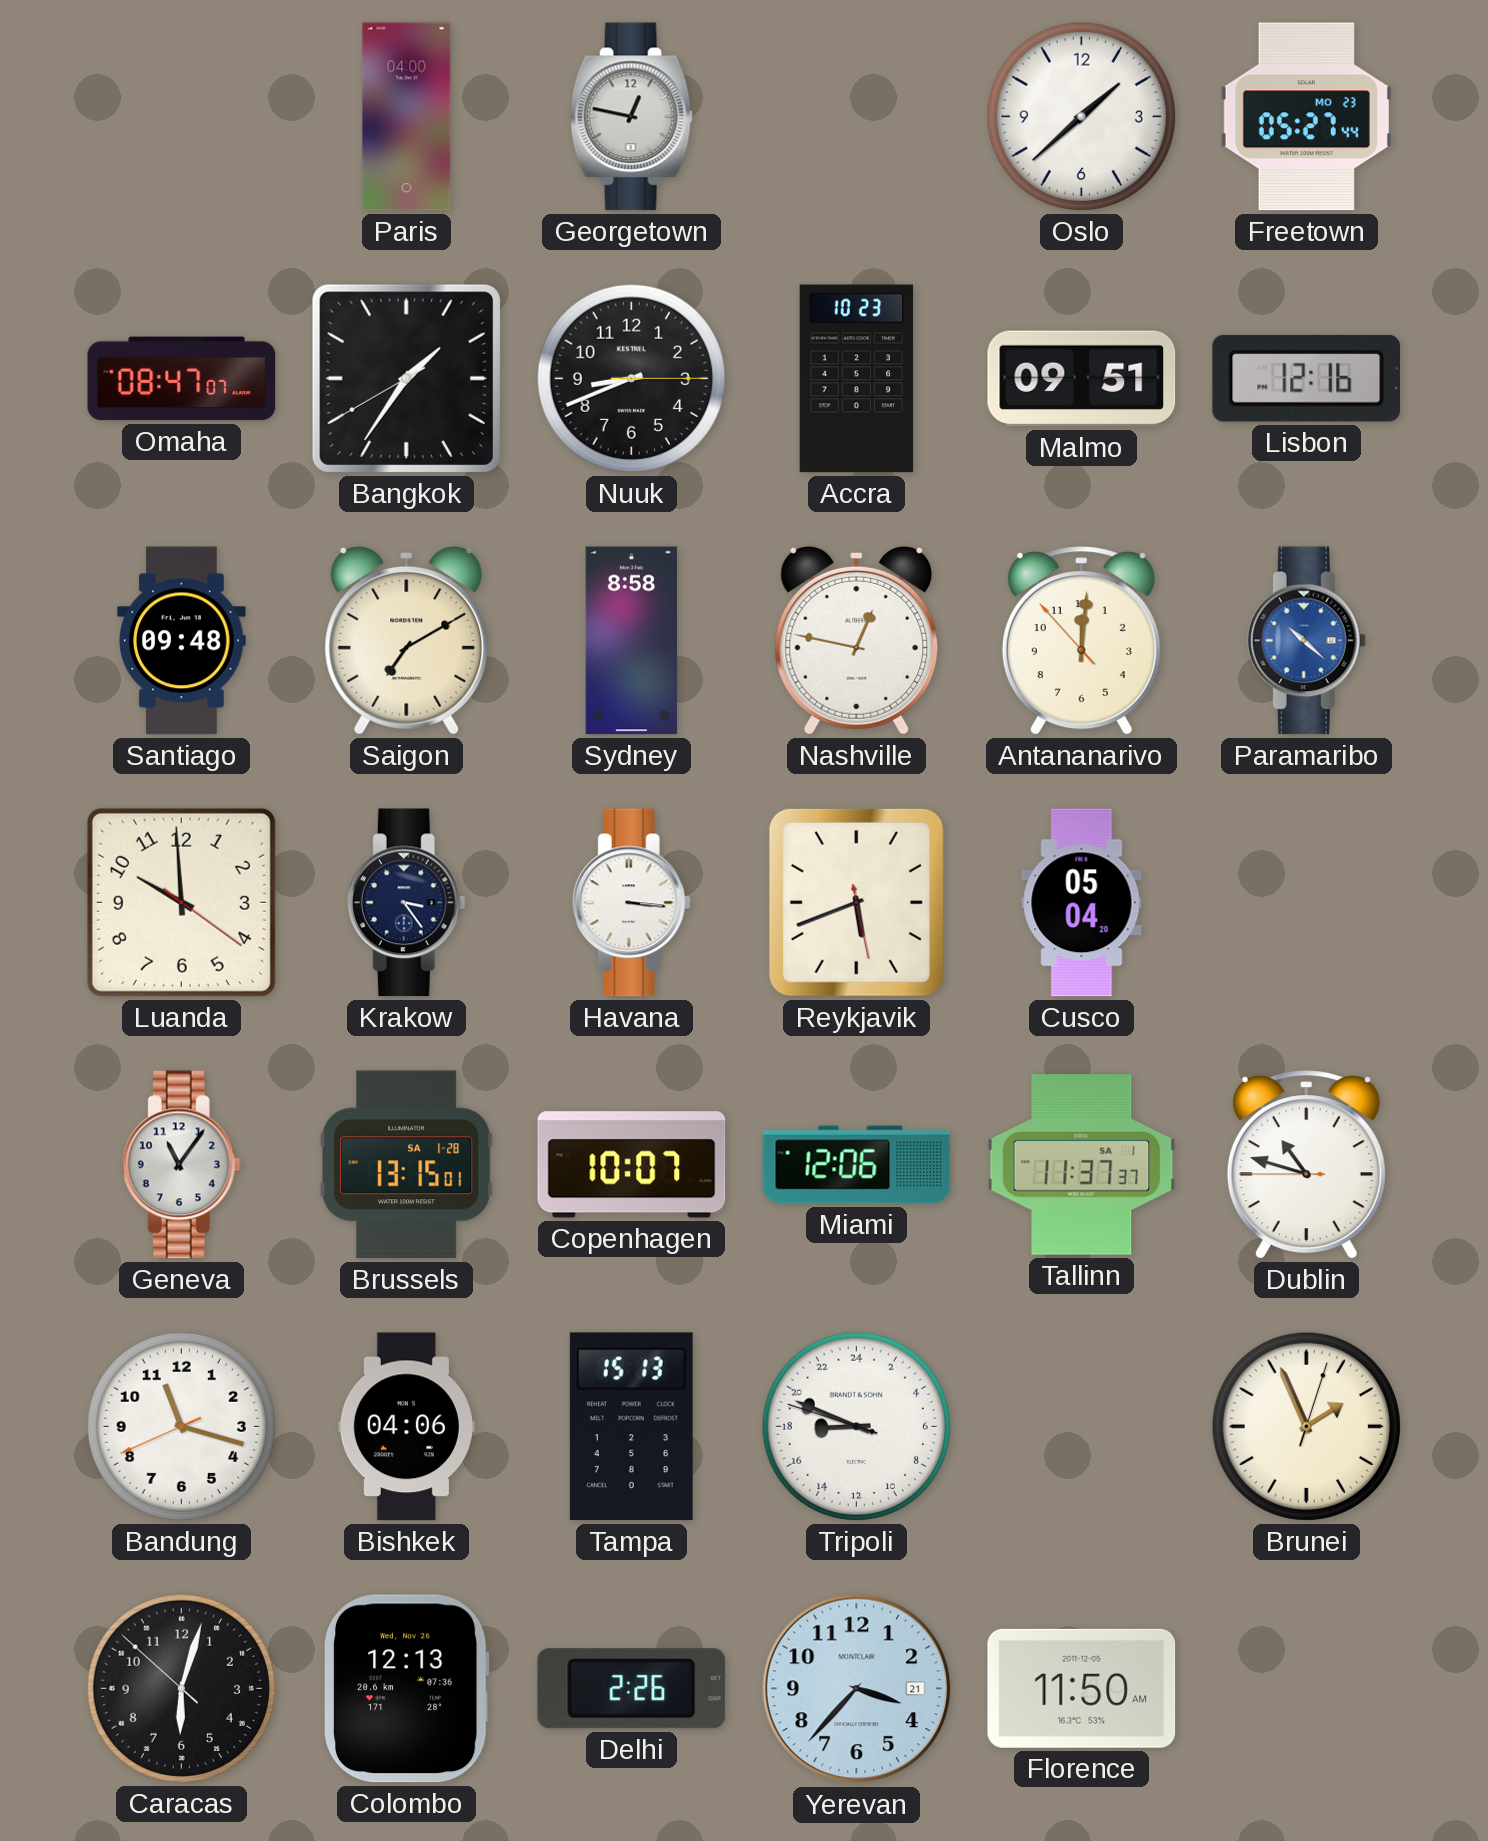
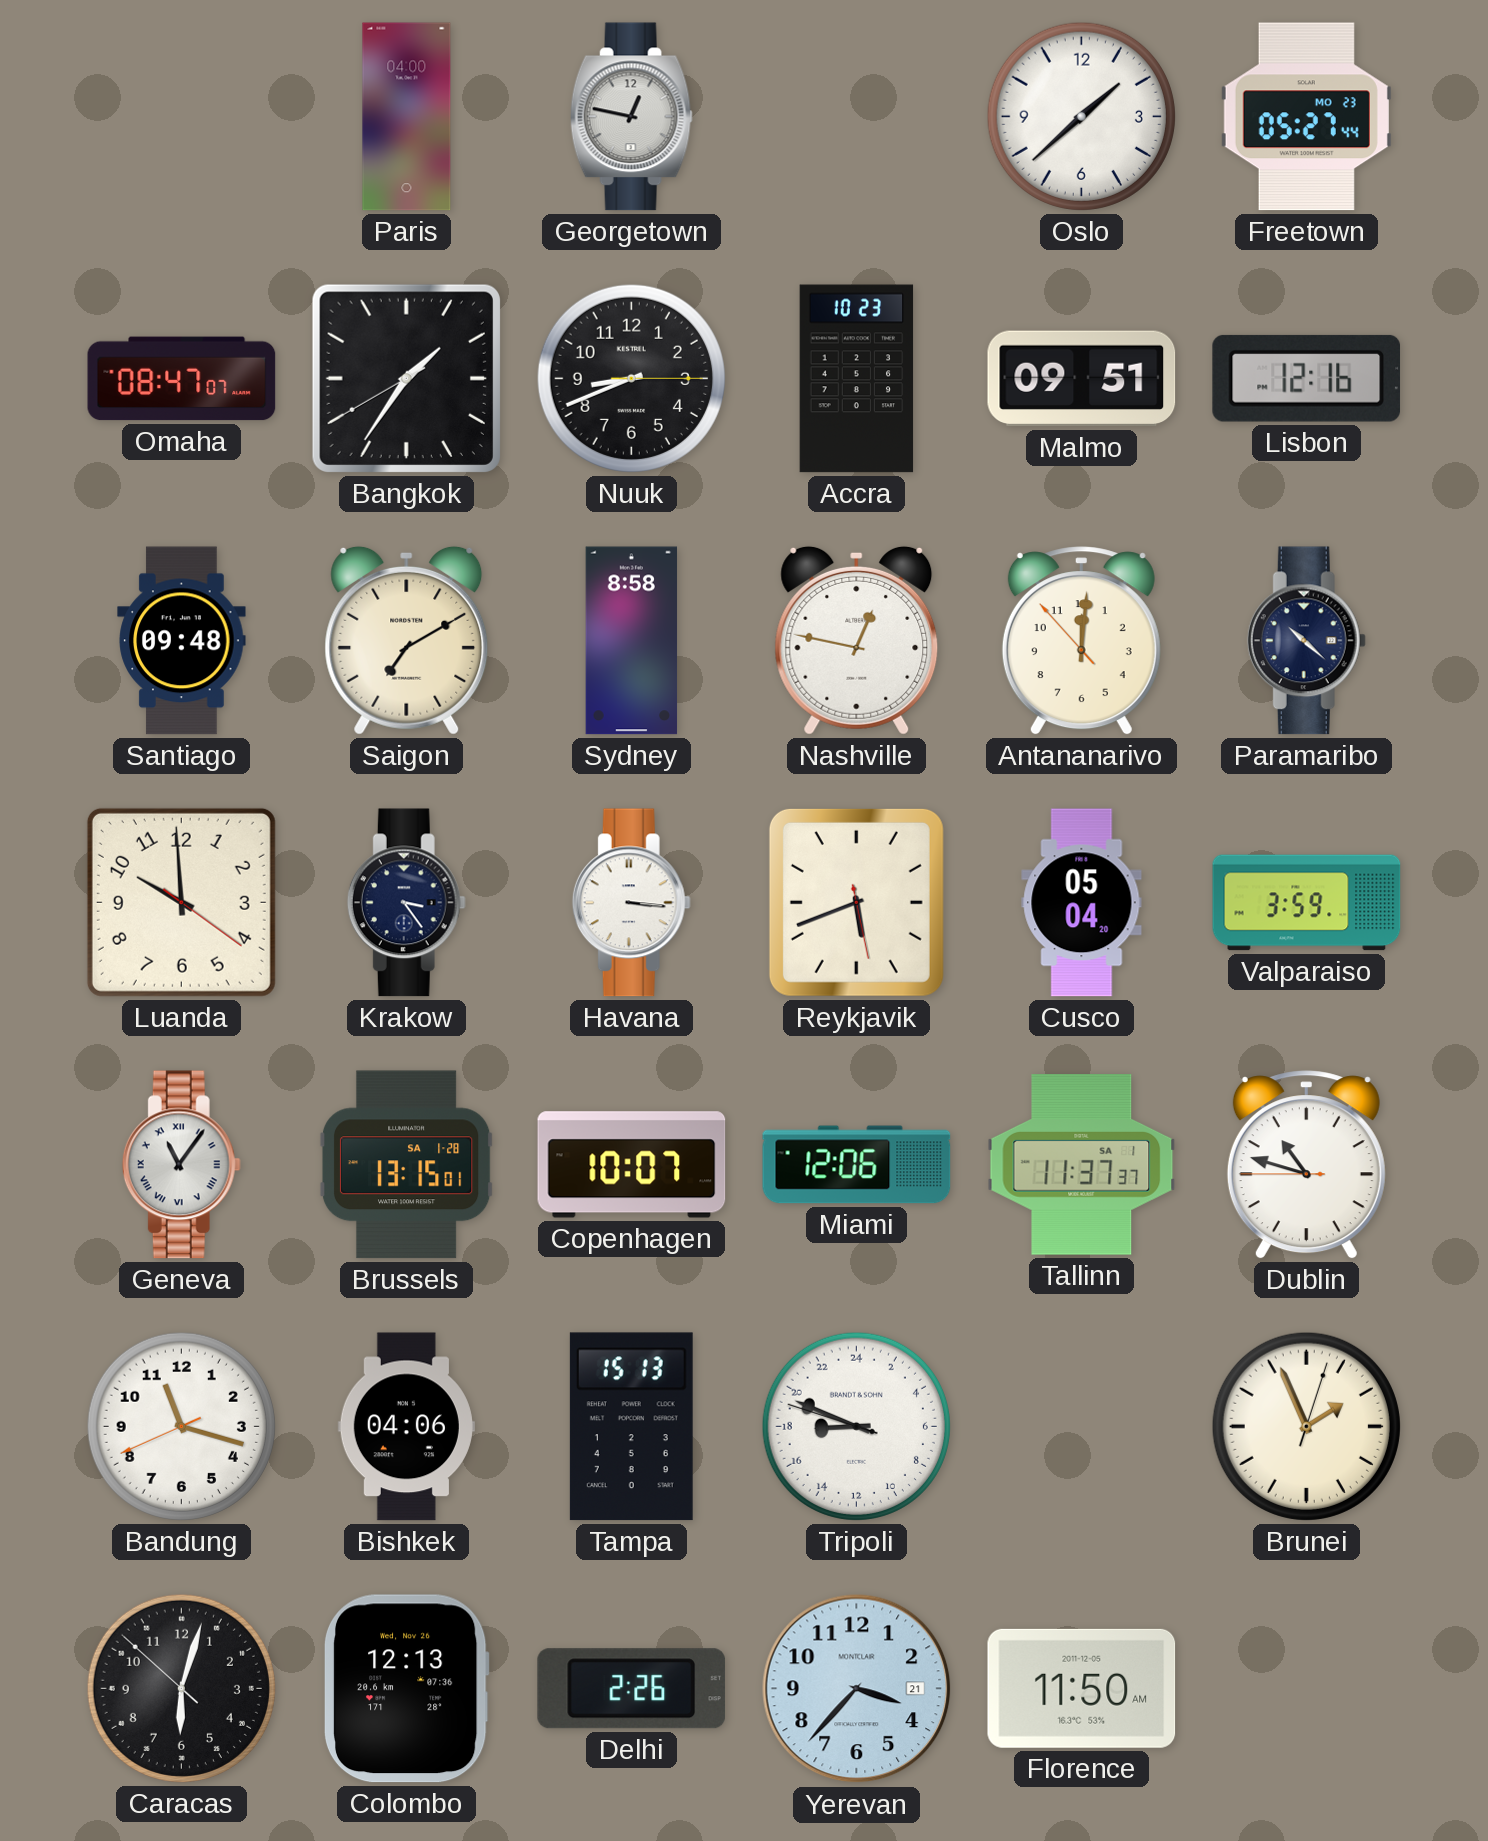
Paramaribo dial: blue -> navy (1306, 641)
Valparaiso: none -> 3:59 (1307, 903)
Geneva numerals: Arabic -> Roman (181, 1165)
